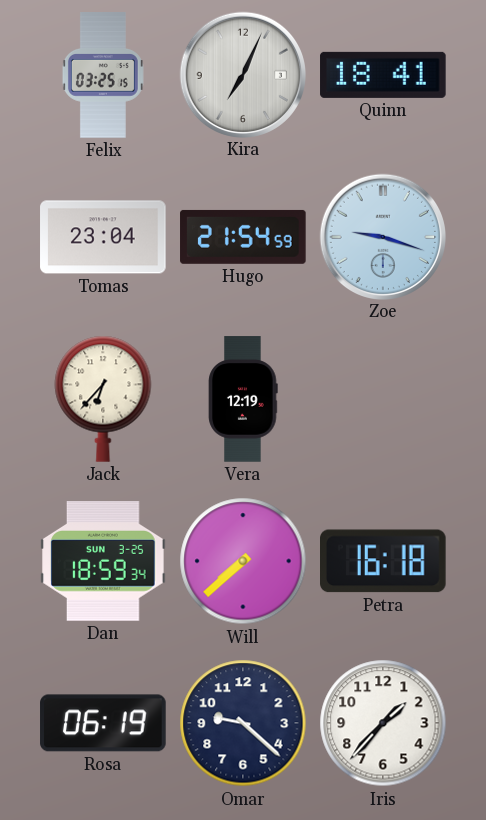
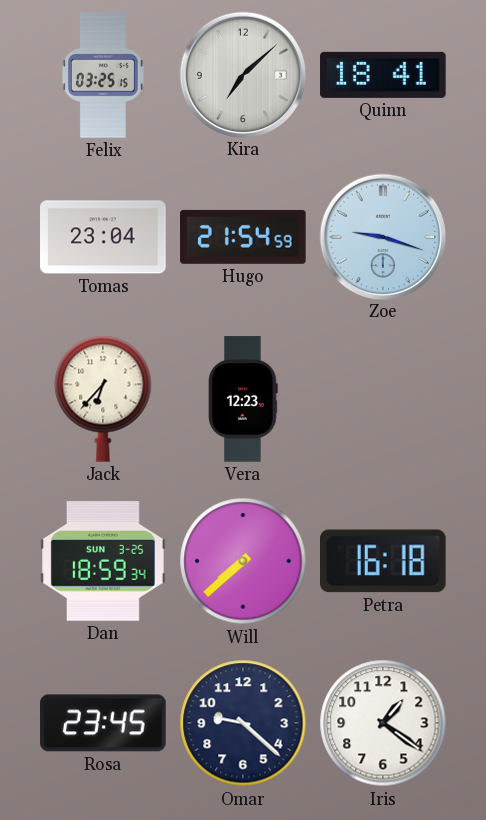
Kira: 7:04 -> 7:08 (242, 74)
Vera: 12:19 -> 12:23 (243, 399)
Rosa: 06:19 -> 23:45 (103, 723)
Iris: 1:37 -> 1:21 (383, 723)
